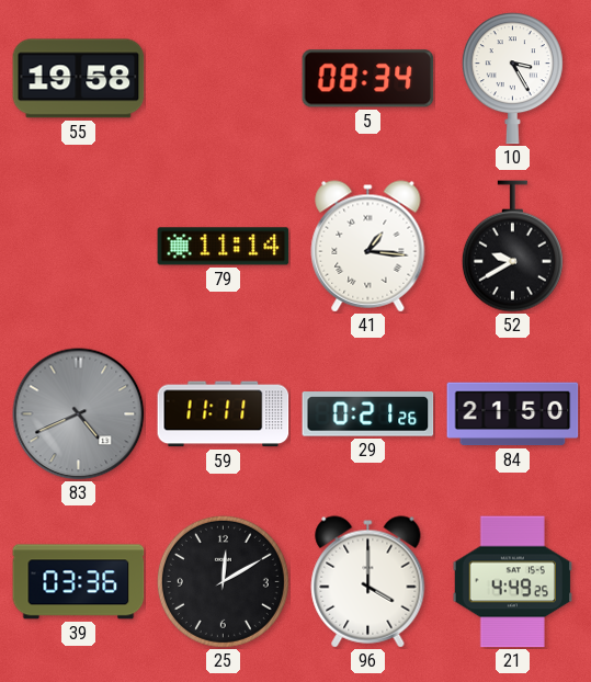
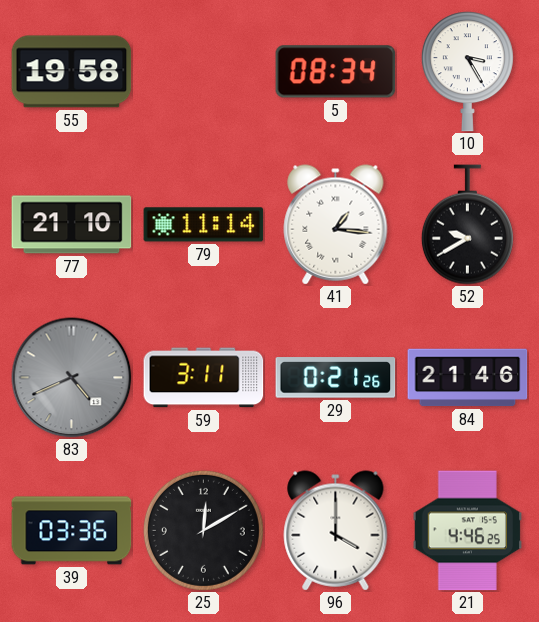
77: none -> 21:10 (72, 225)
59: 11:11 -> 3:11 (204, 378)
84: 21:50 -> 21:46 (468, 378)
21: 4:49 -> 4:46 (467, 531)
